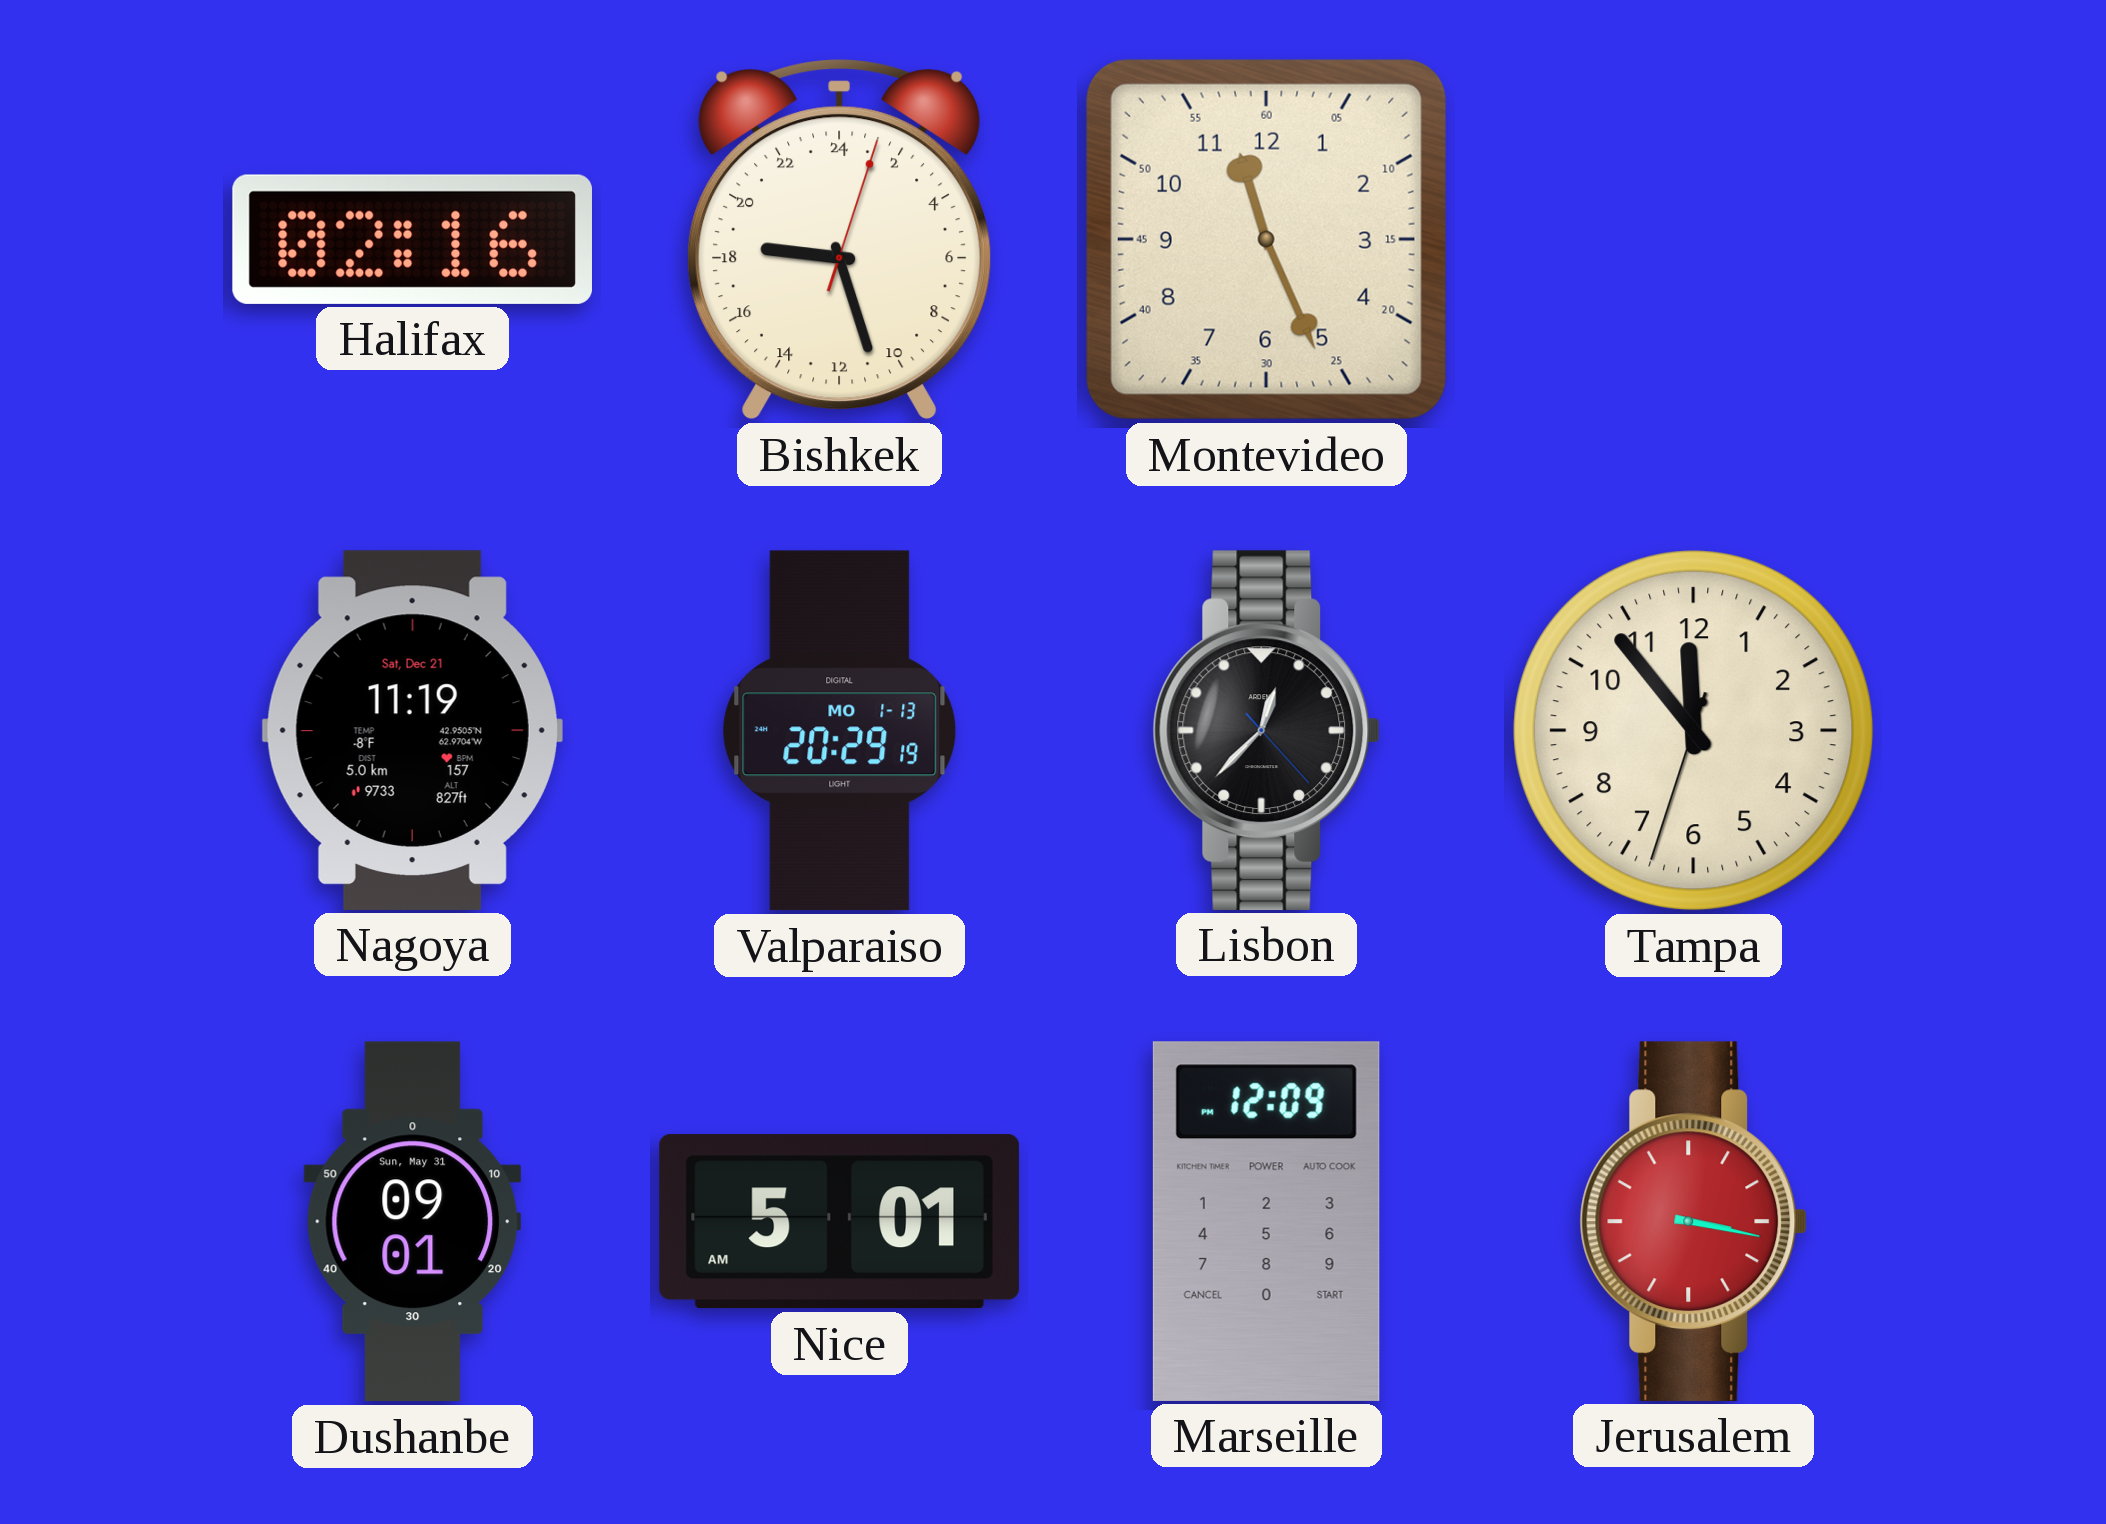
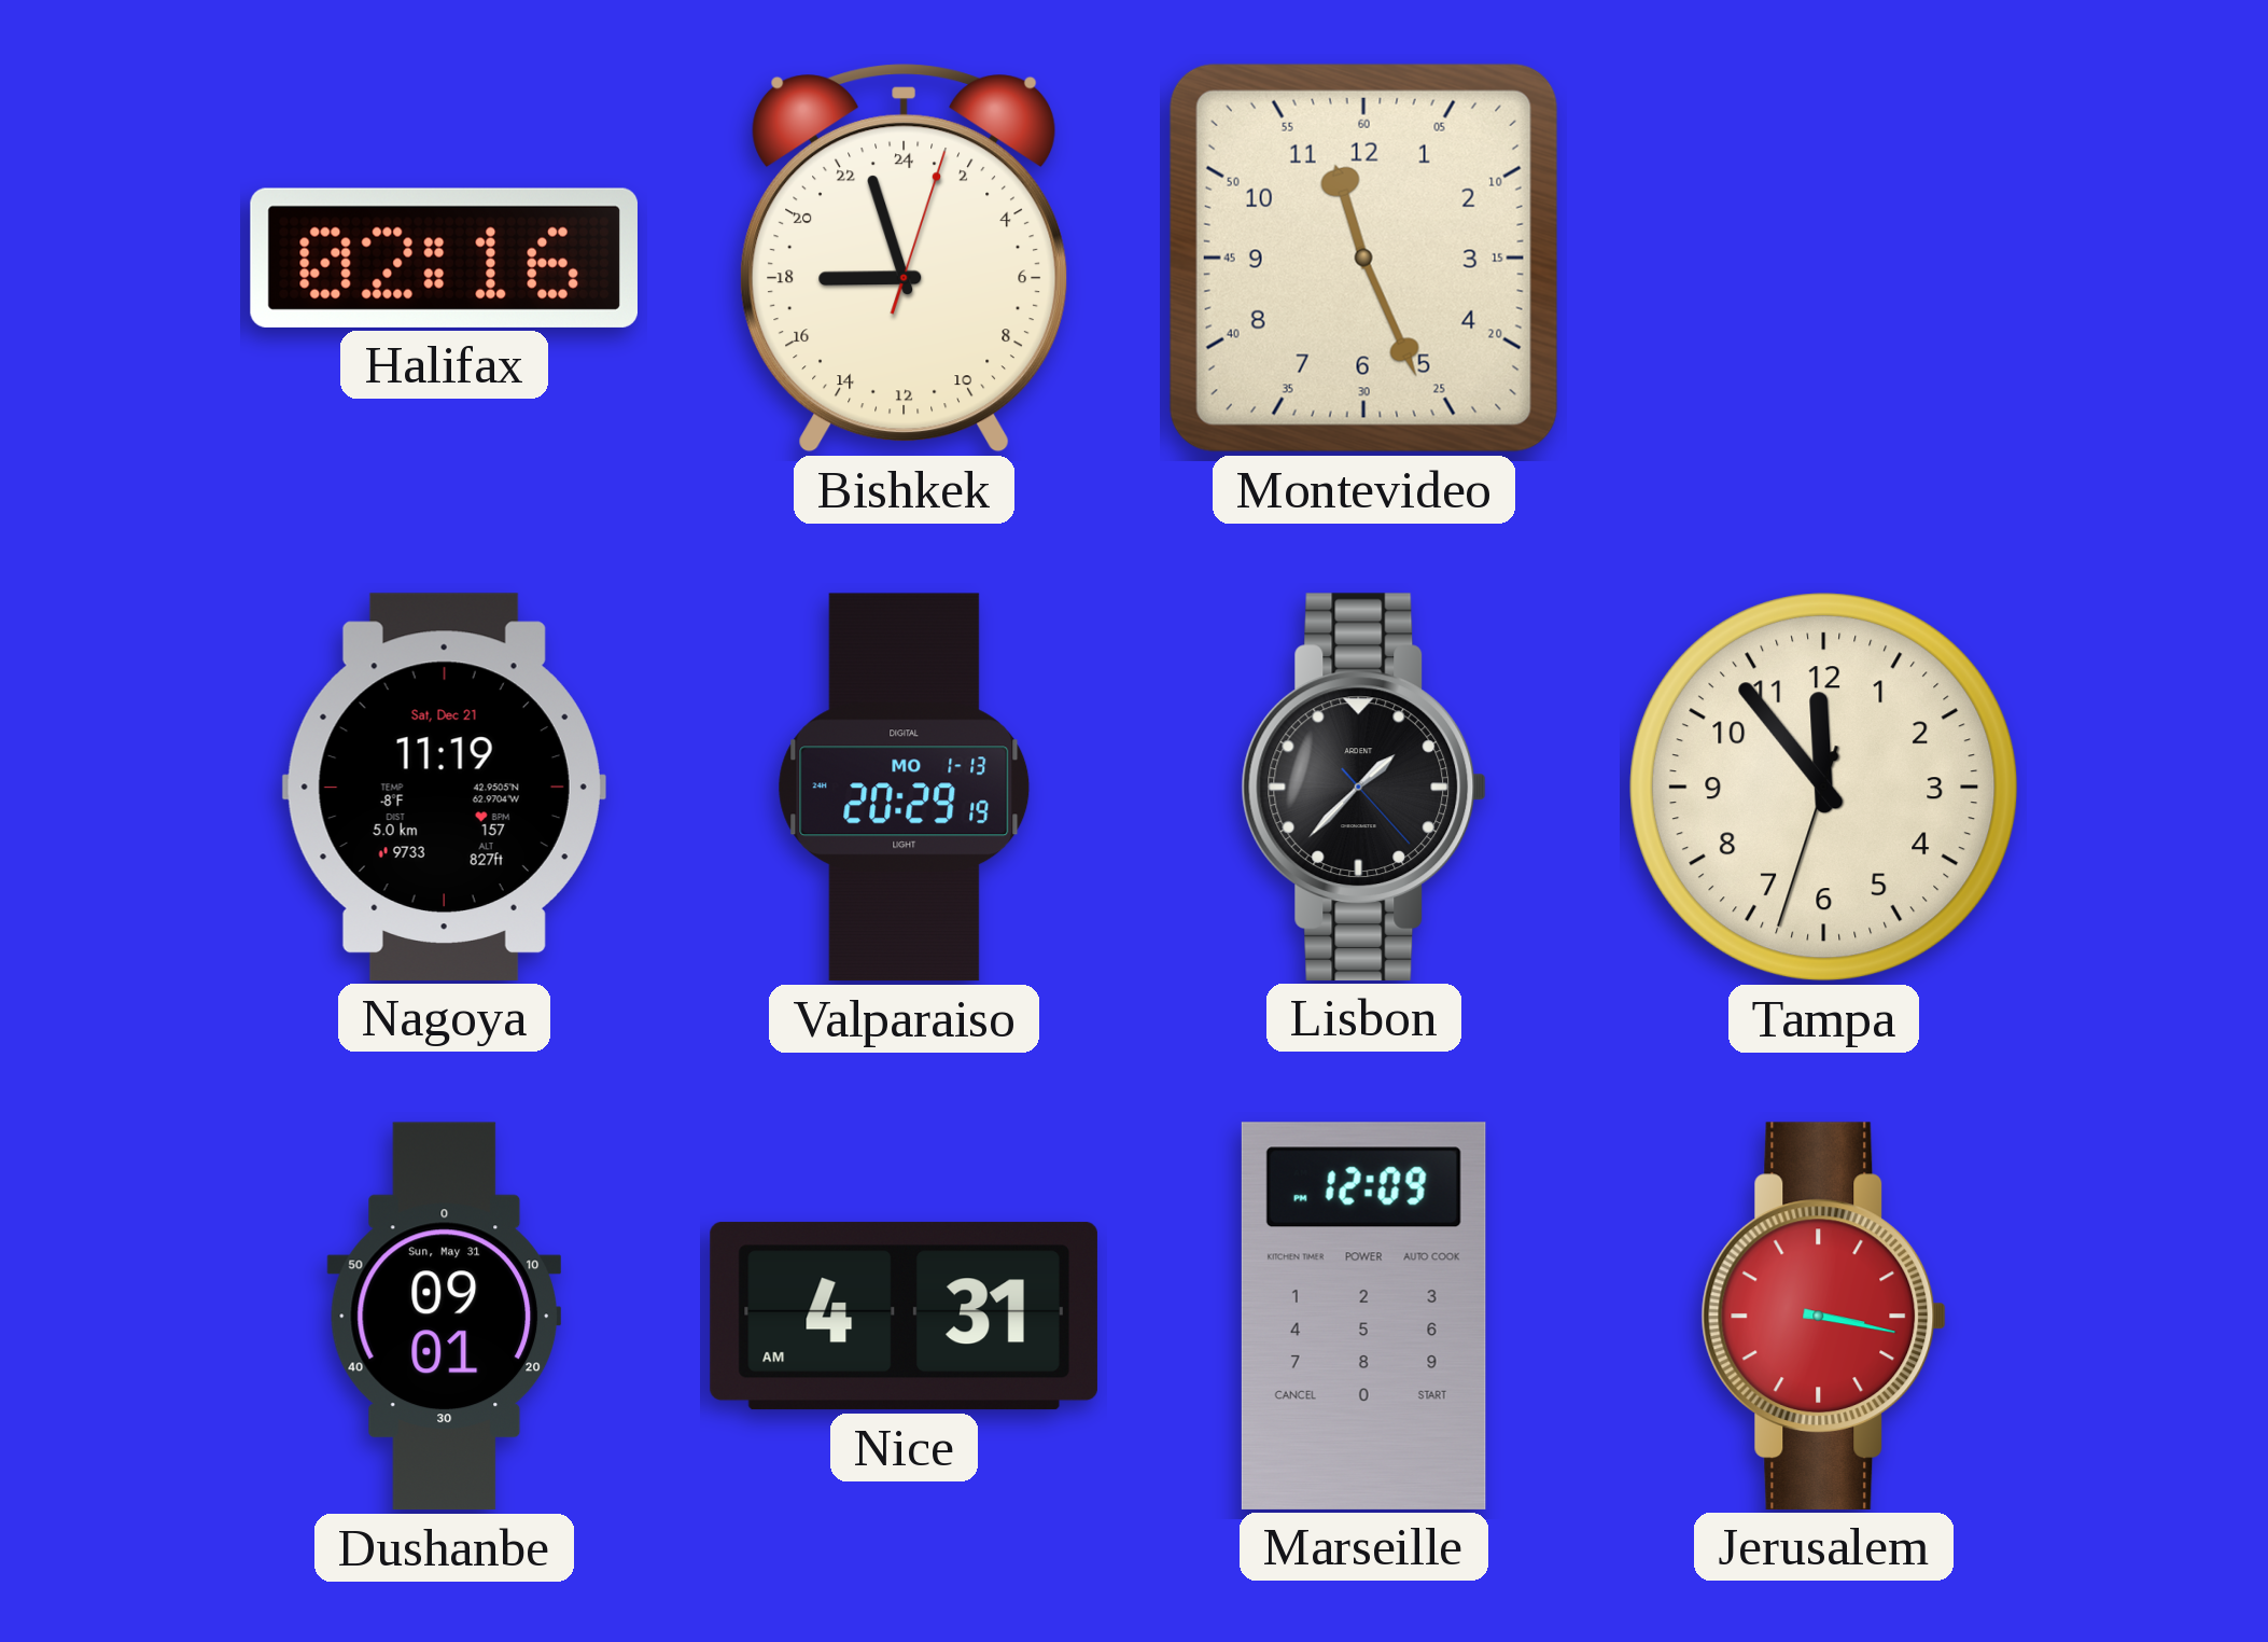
Bishkek: 18:27 -> 17:57 (905, 259)
Lisbon: 12:37 -> 1:37 (1364, 787)
Nice: 5:01 -> 4:31 (904, 1317)
